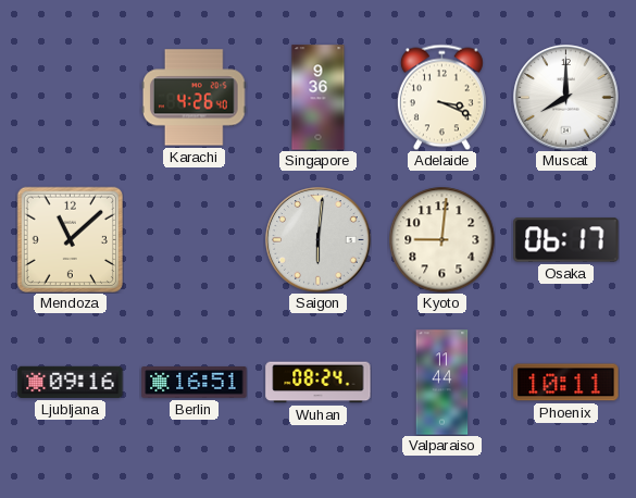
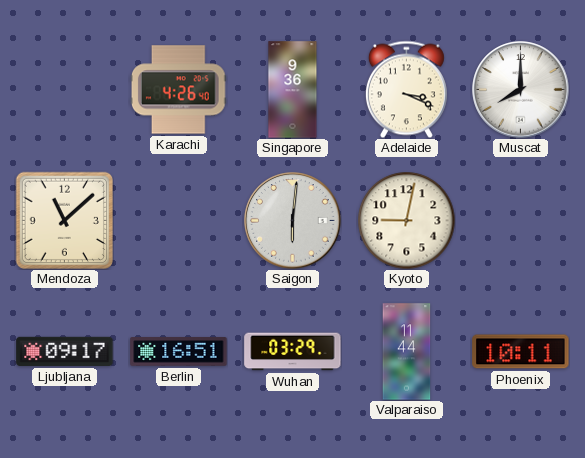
Kyoto: 9:01 -> 9:02 (406, 220)
Osaka: 06:17 -> none (566, 240)
Ljubljana: 09:16 -> 09:17 (65, 351)
Wuhan: 08:24 -> 03:29 (293, 352)
